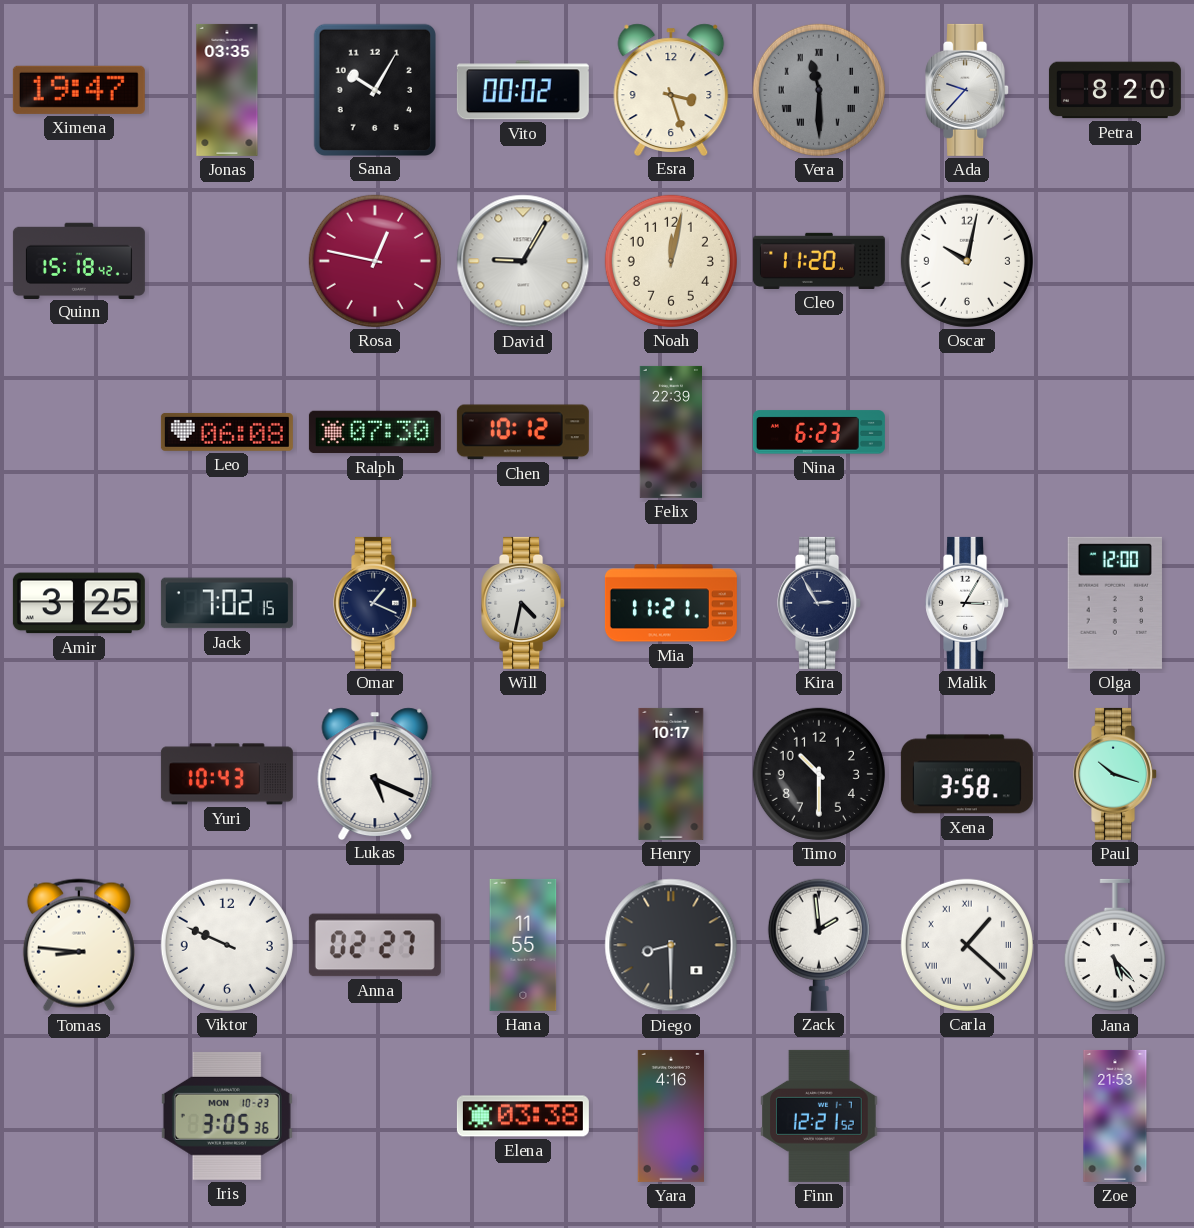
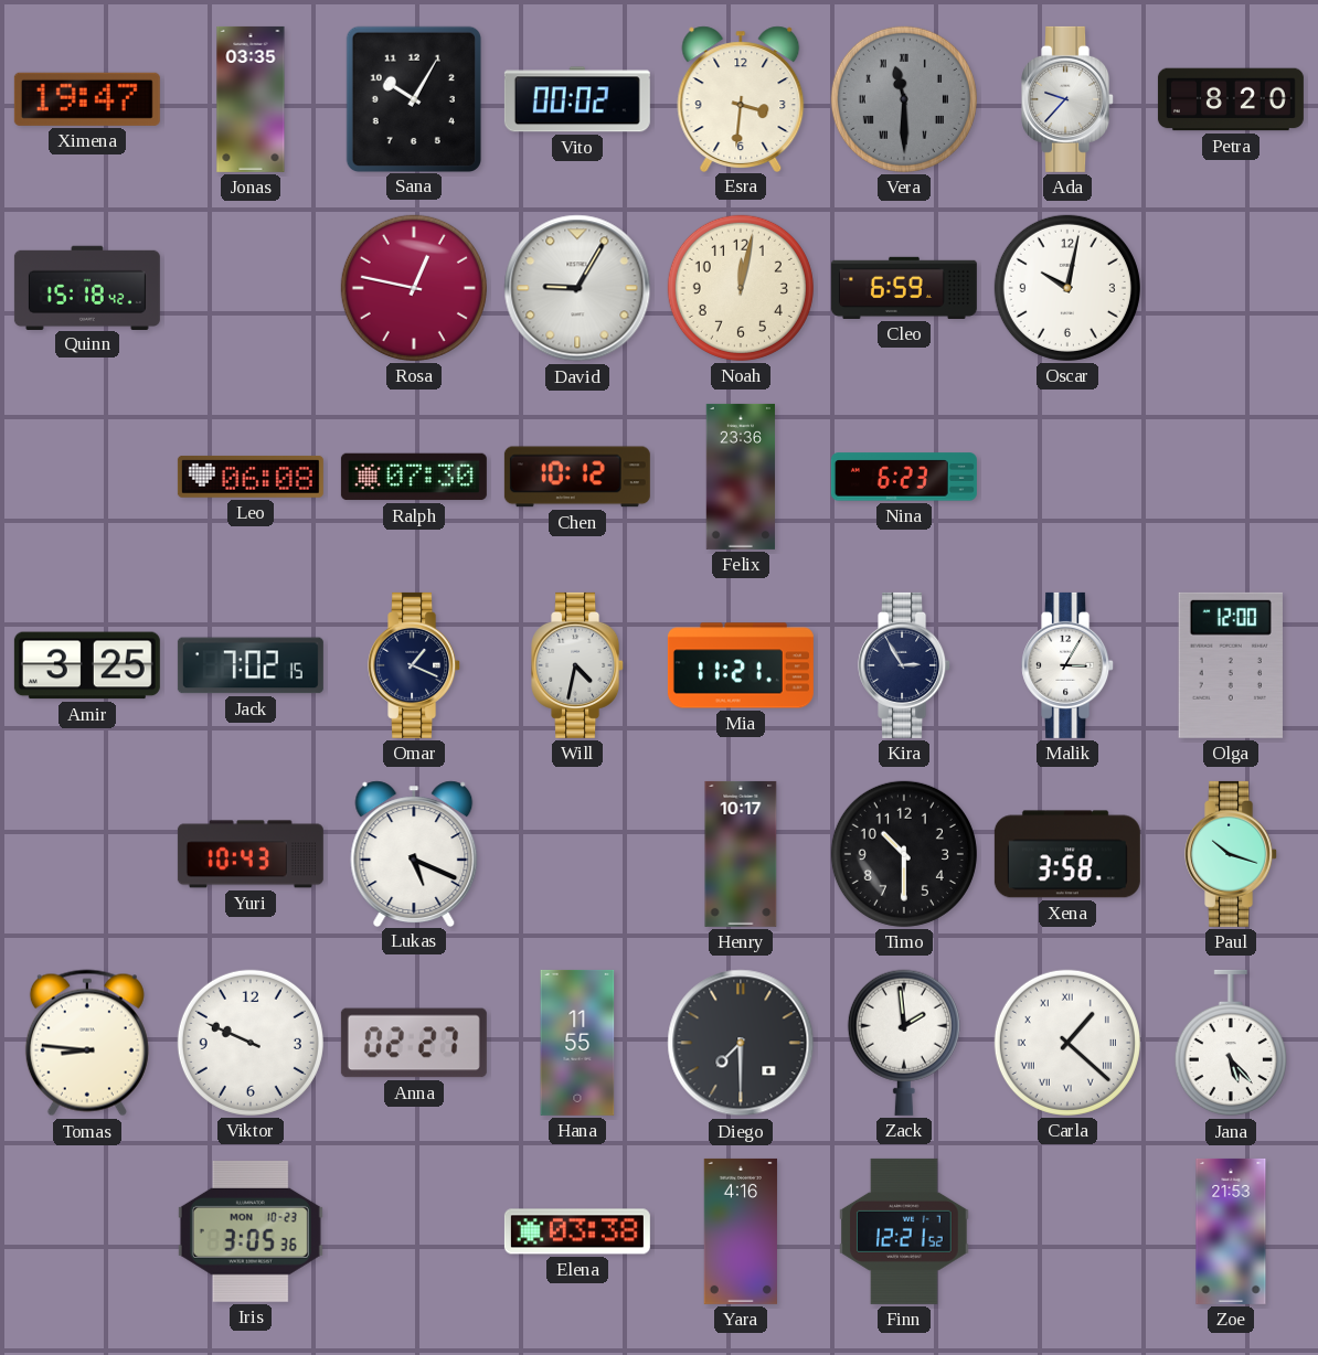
Esra: 3:27 -> 3:31 (741, 98)
Cleo: 11:20 -> 6:59 (904, 288)
Felix: 22:39 -> 23:36 (741, 477)
Diego: 8:30 -> 7:30 (741, 1043)
